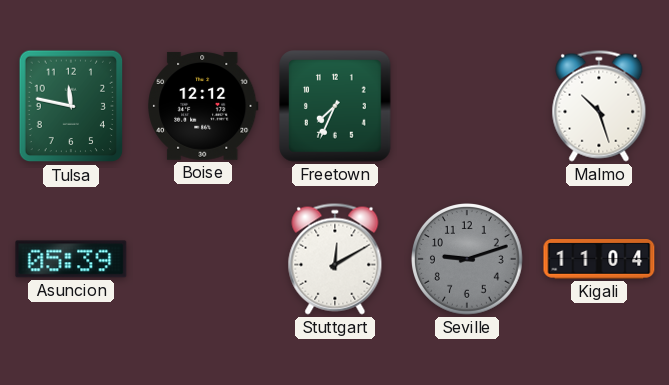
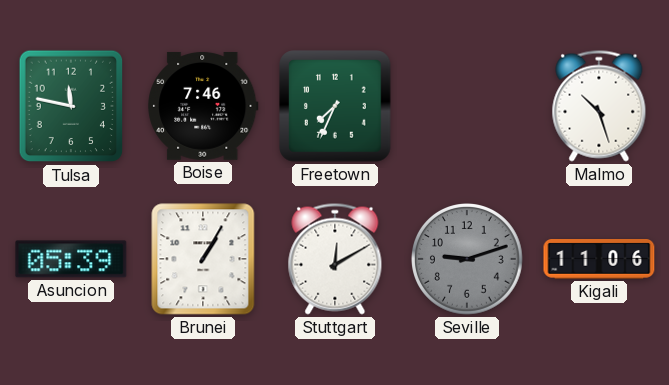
Boise: 12:12 -> 7:46 (203, 106)
Brunei: none -> 1:05 (203, 259)
Kigali: 11:04 -> 11:06 (599, 259)
